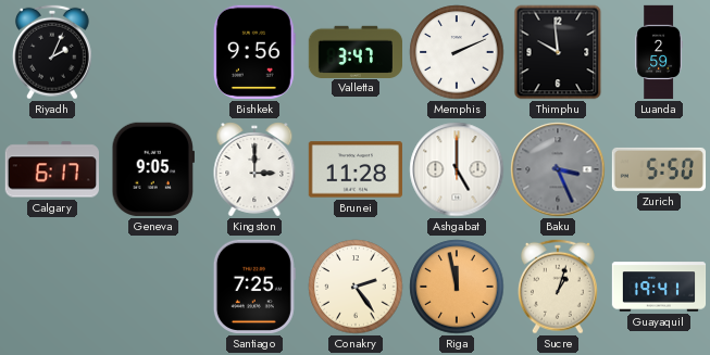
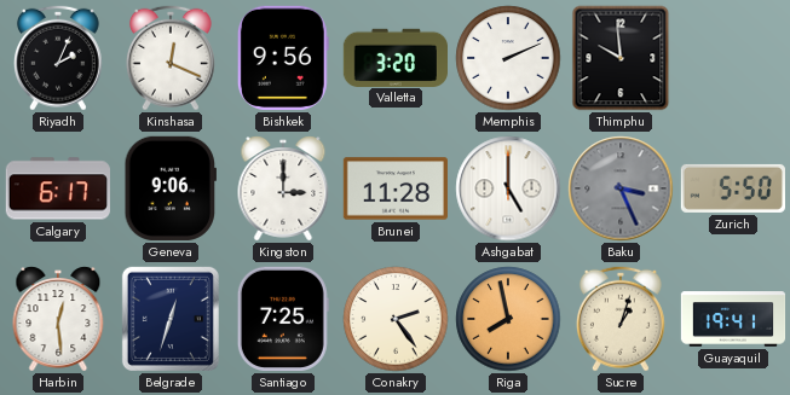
Kinshasa: none -> 12:19 (171, 58)
Valletta: 3:47 -> 3:20 (394, 57)
Luanda: 2:59 -> none (658, 52)
Geneva: 9:05 -> 9:06 (169, 188)
Harbin: none -> 12:29 (58, 319)
Belgrade: none -> 12:33 (171, 319)
Riga: 11:58 -> 7:58 (508, 319)
